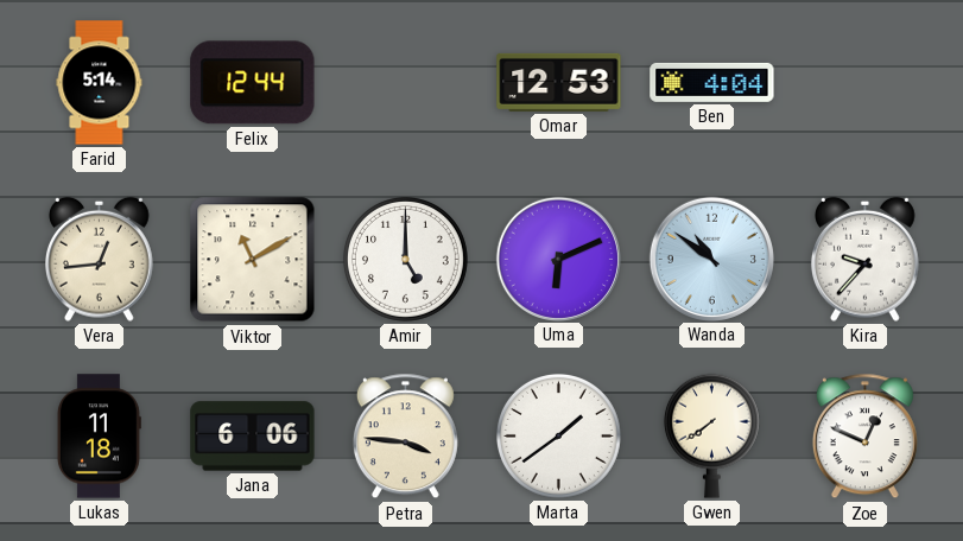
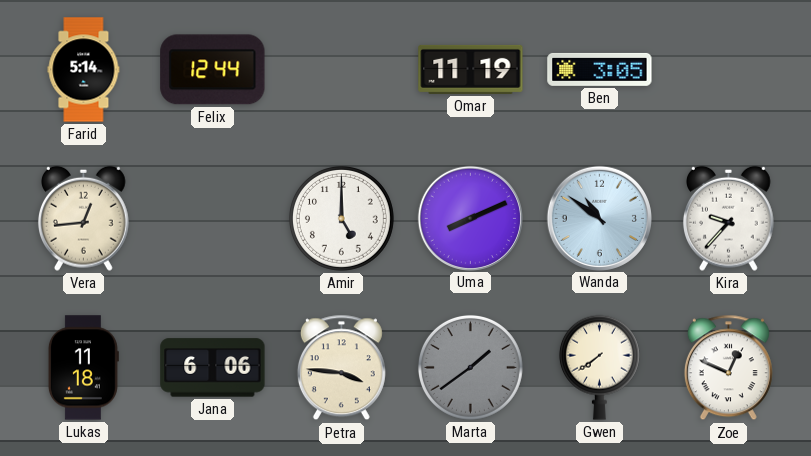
Omar: 12:53 -> 11:19 (471, 69)
Ben: 4:04 -> 3:05 (600, 69)
Viktor: 11:10 -> none (253, 260)
Uma: 6:11 -> 8:11 (470, 218)
Marta dial: white -> grey (470, 367)
